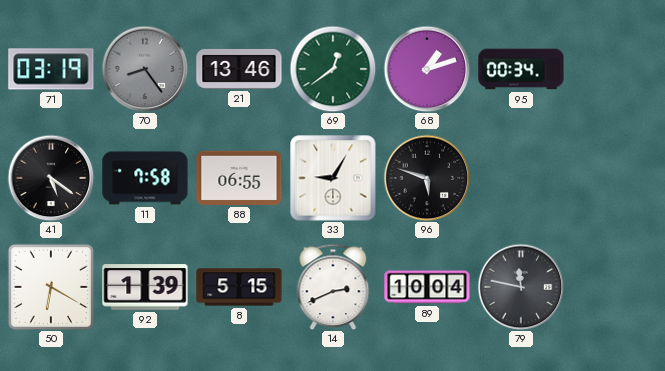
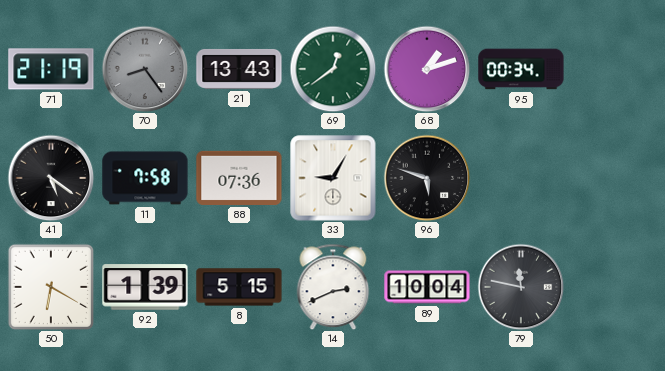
71: 03:19 -> 21:19 (51, 69)
21: 13:46 -> 13:43 (239, 69)
88: 06:55 -> 07:36 (239, 178)
